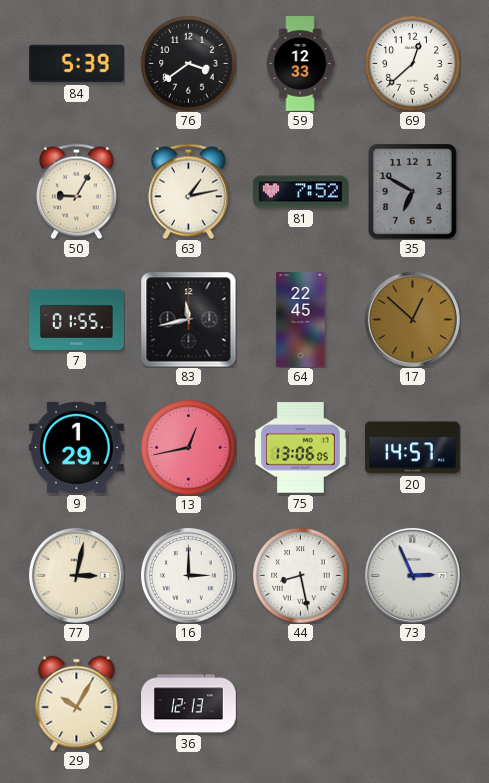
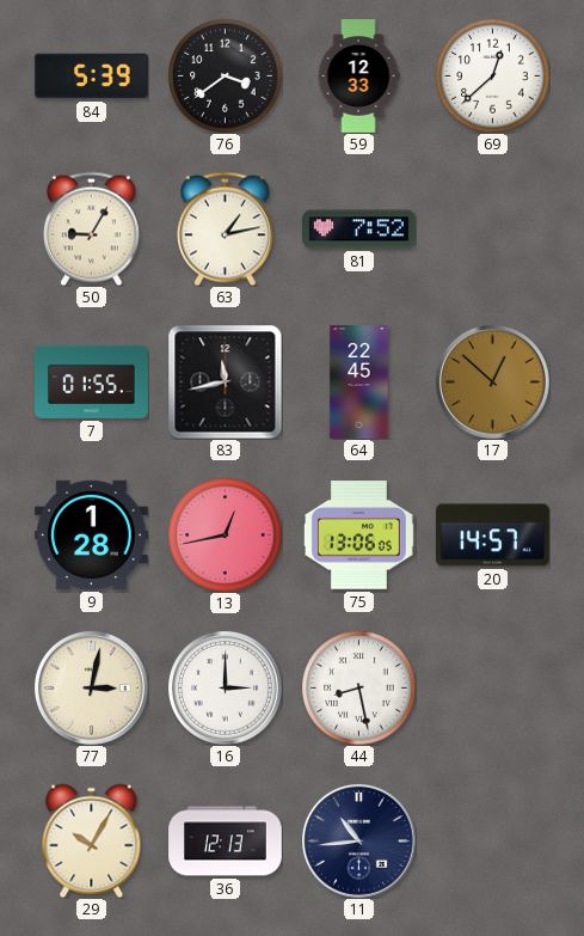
35: 6:50 -> none (413, 191)
9: 1:29 -> 1:28 (92, 534)
73: 2:56 -> none (412, 575)
11: none -> 10:44 (358, 840)
